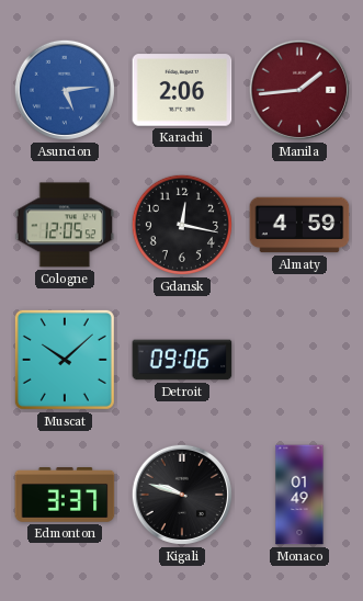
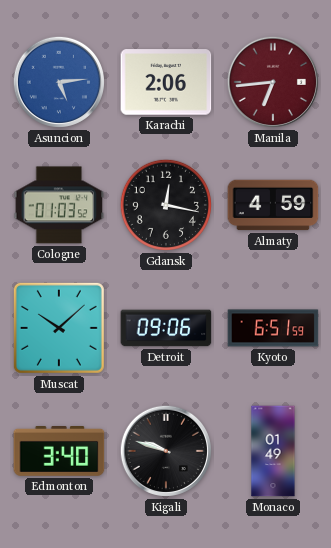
Manila: 1:44 -> 6:44 (273, 82)
Cologne: 12:05 -> 01:03 (59, 205)
Kyoto: none -> 6:51 (273, 328)
Edmonton: 3:37 -> 3:40 (59, 452)
